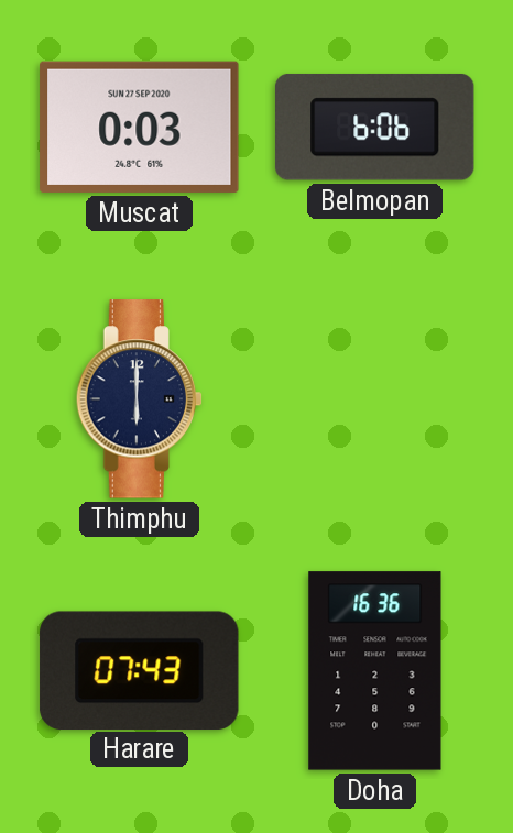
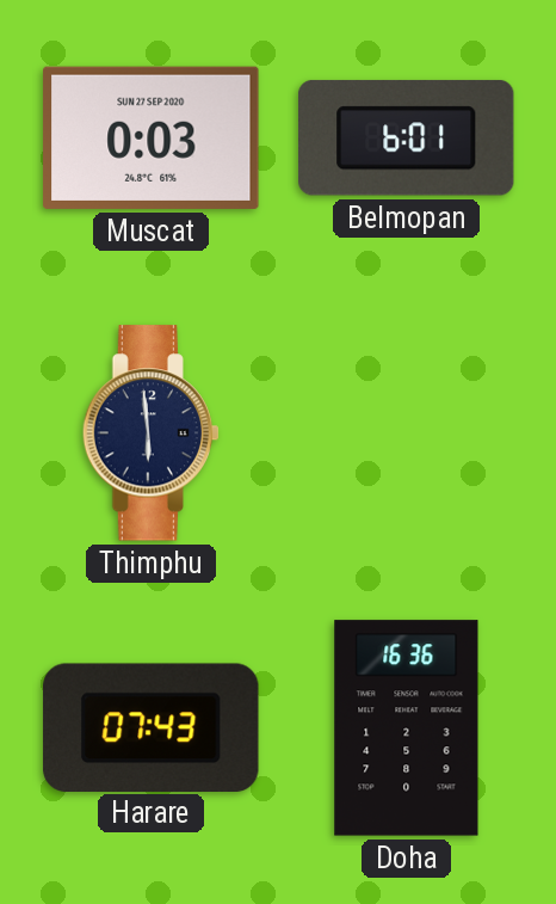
Belmopan: 6:06 -> 6:01 (406, 137)
Thimphu: 6:00 -> 5:59 (150, 433)
